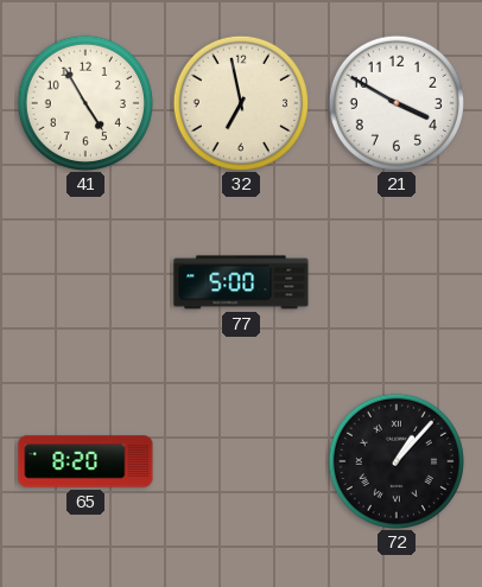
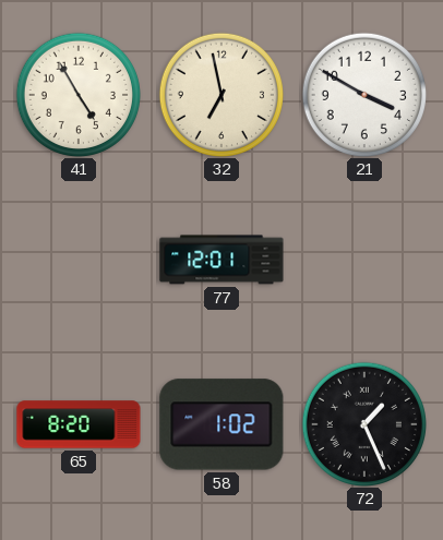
77: 5:00 -> 12:01 (221, 260)
58: none -> 1:02 (221, 424)
72: 1:07 -> 1:26 (363, 423)
